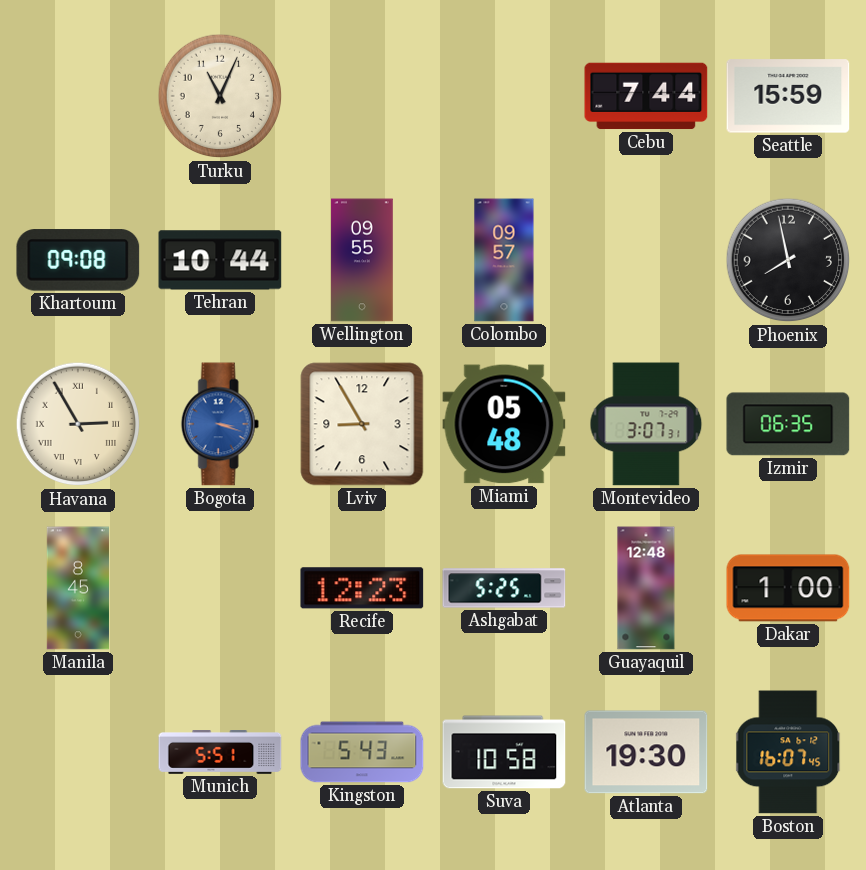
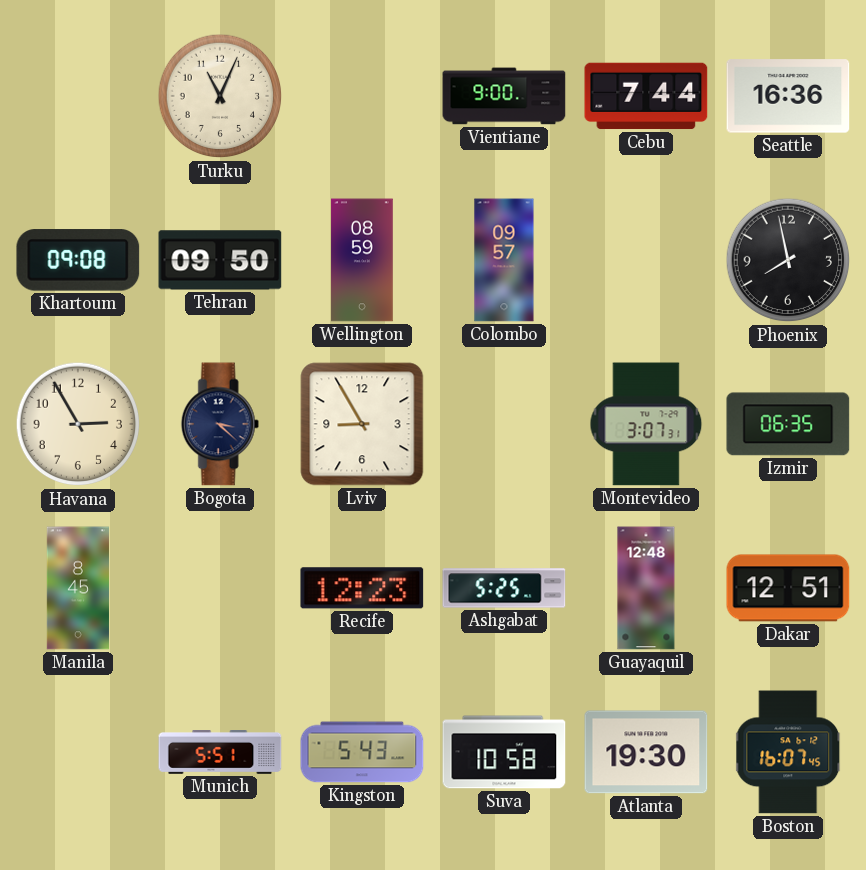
Vientiane: none -> 9:00 (504, 96)
Seattle: 15:59 -> 16:36 (788, 96)
Tehran: 10:44 -> 09:50 (220, 260)
Wellington: 09:55 -> 08:59 (362, 260)
Havana numerals: Roman -> Arabic (78, 424)
Bogota: 3:18 -> 3:22 (220, 424)
Bogota dial: blue -> navy (220, 424)
Miami: 05:48 -> none (504, 424)
Dakar: 1:00 -> 12:51 (788, 588)
